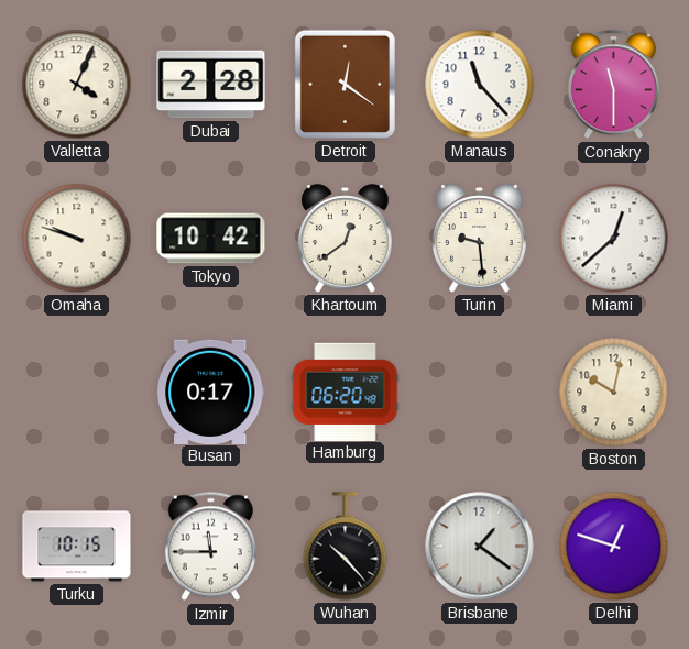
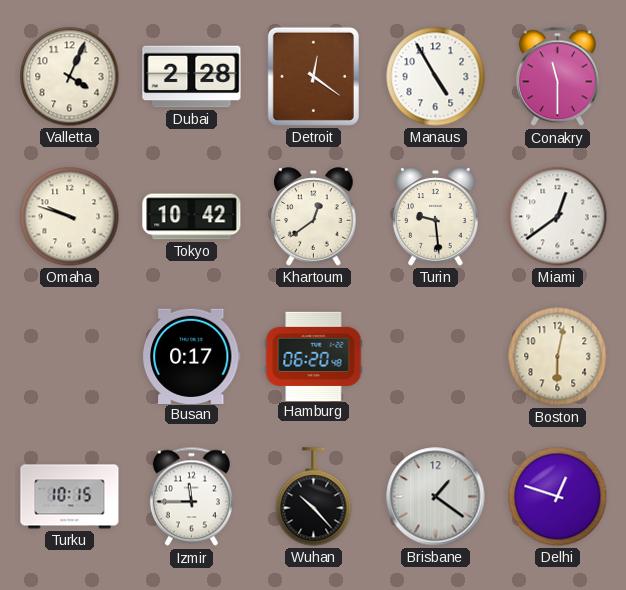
Manaus: 11:23 -> 4:55 (436, 77)
Miami: 12:38 -> 12:39 (558, 217)
Boston: 10:02 -> 6:02 (558, 357)
